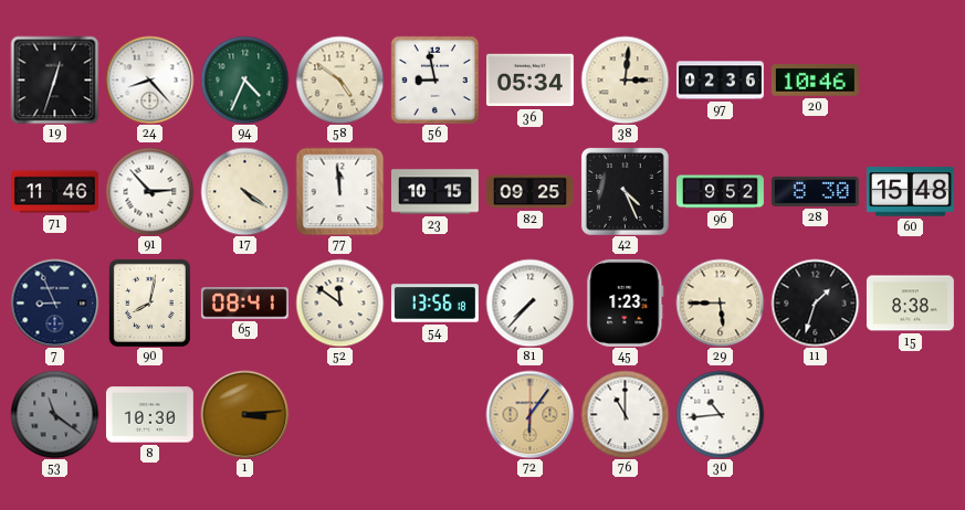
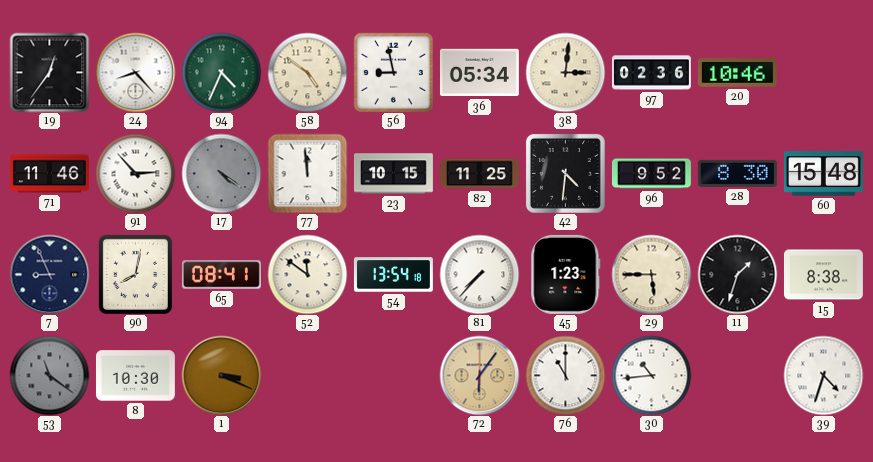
19: 12:33 -> 12:36 (49, 72)
17 dial: cream -> grey (221, 173)
82: 09:25 -> 11:25 (479, 174)
42: 4:26 -> 4:31 (565, 173)
54: 13:56 -> 13:54 (393, 275)
1: 3:14 -> 3:19 (221, 375)
39: none -> 4:33 (823, 375)
